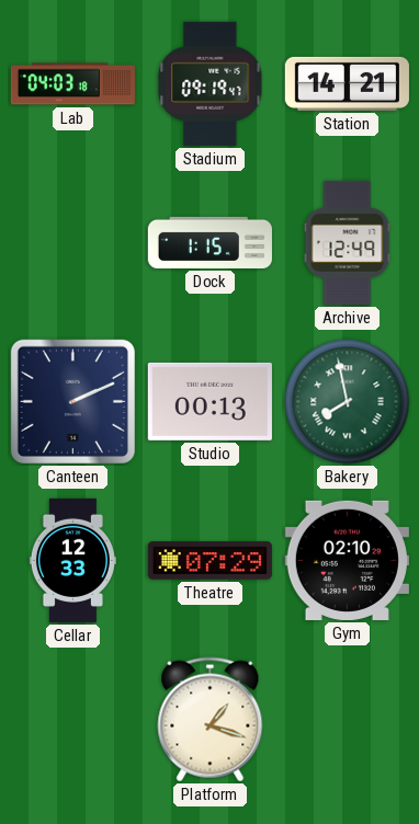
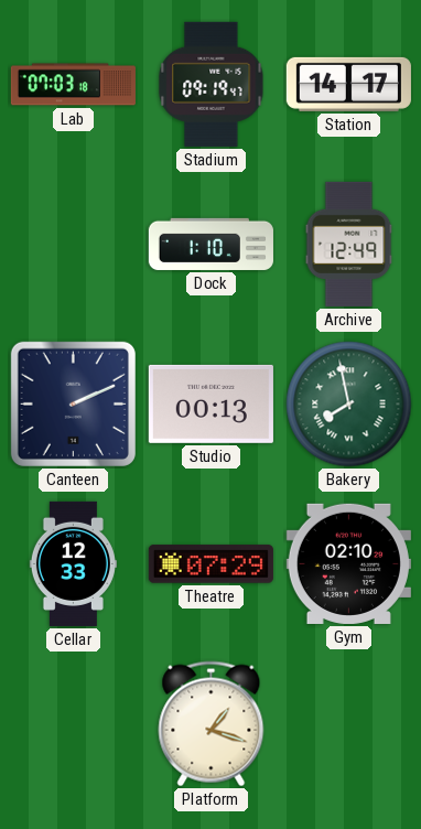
Lab: 04:03 -> 07:03 (73, 85)
Station: 14:21 -> 14:17 (348, 84)
Dock: 1:15 -> 1:10 (210, 244)
